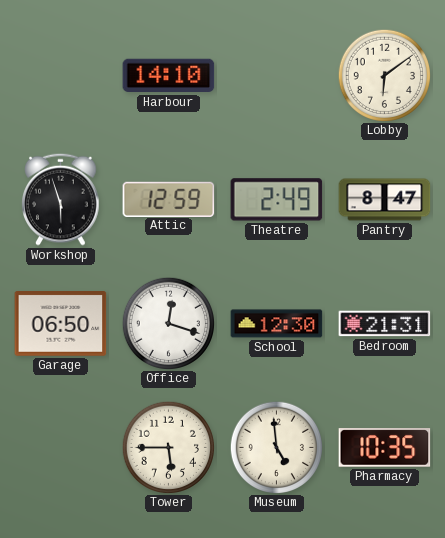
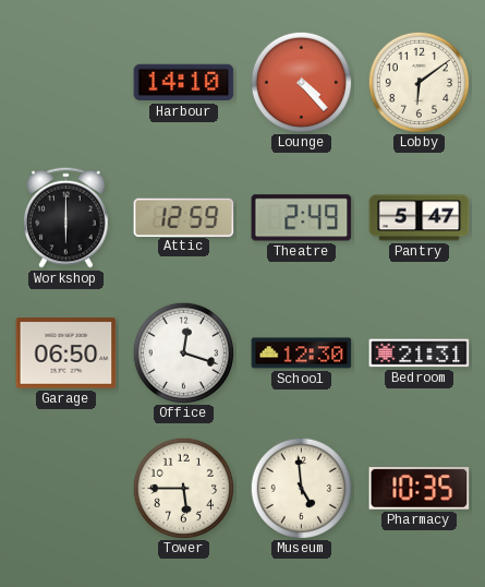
Lounge: none -> 4:23 (301, 82)
Workshop: 5:57 -> 6:00 (66, 217)
Pantry: 8:47 -> 5:47 (420, 218)
